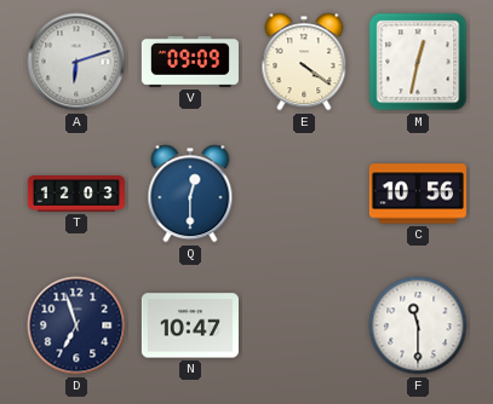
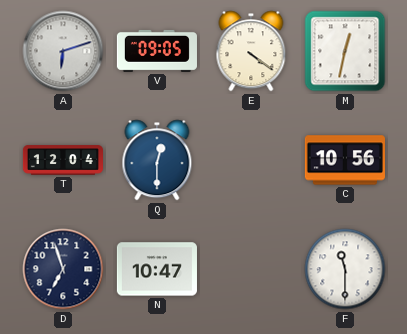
V: 09:09 -> 09:05 (157, 51)
T: 12:03 -> 12:04 (62, 160)
